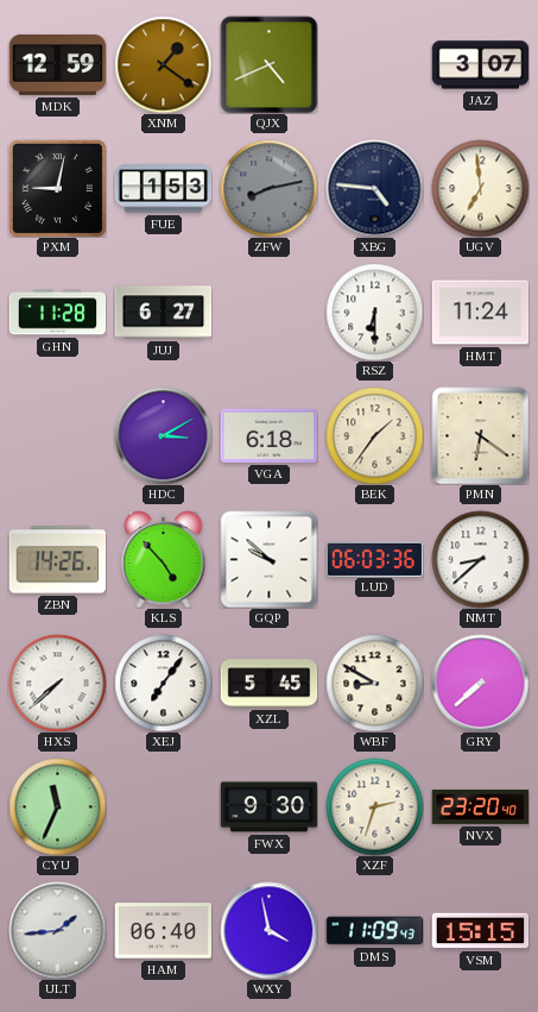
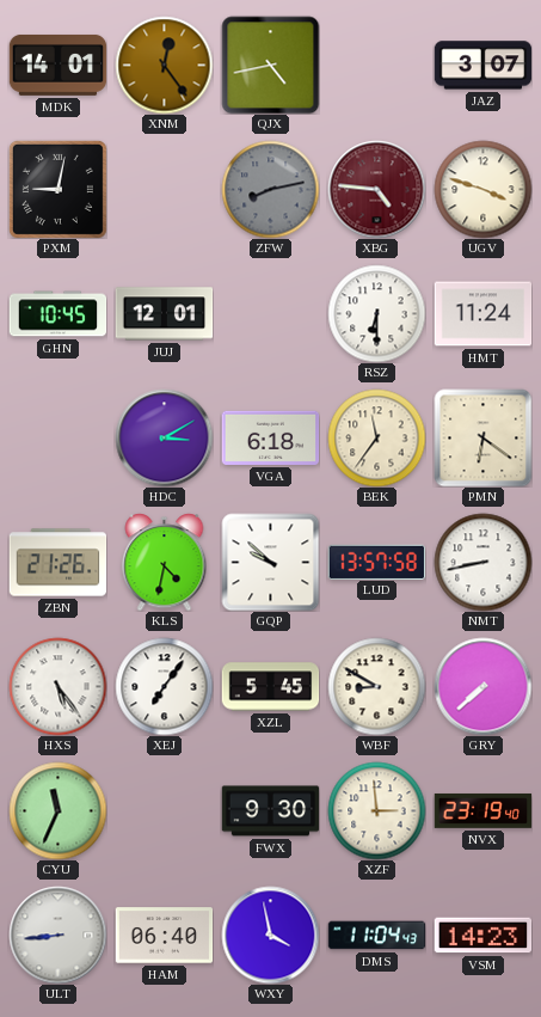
MDK: 12:59 -> 14:01 (57, 66)
XNM: 1:21 -> 12:24 (164, 65)
QJX: 4:41 -> 4:43 (270, 65)
FUE: 1:53 -> none (163, 189)
XBG dial: navy -> burgundy (376, 189)
UGV: 6:59 -> 3:48 (482, 189)
GHN: 11:28 -> 10:45 (57, 314)
JUJ: 6:27 -> 12:01 (164, 314)
BEK: 1:36 -> 11:36 (376, 437)
ZBN: 14:26 -> 21:26 (57, 563)
KLS: 4:53 -> 4:32 (165, 562)
LUD: 06:03 -> 13:57 (376, 562)
NMT: 8:38 -> 8:43 (482, 562)
HXS: 7:38 -> 5:24 (57, 686)
XZF: 2:33 -> 2:59 (376, 810)
NVX: 23:20 -> 23:19 (482, 811)
ULT: 1:44 -> 8:44 (57, 935)
DMS: 11:09 -> 11:04 (376, 936)
VSM: 15:15 -> 14:23 (482, 936)
